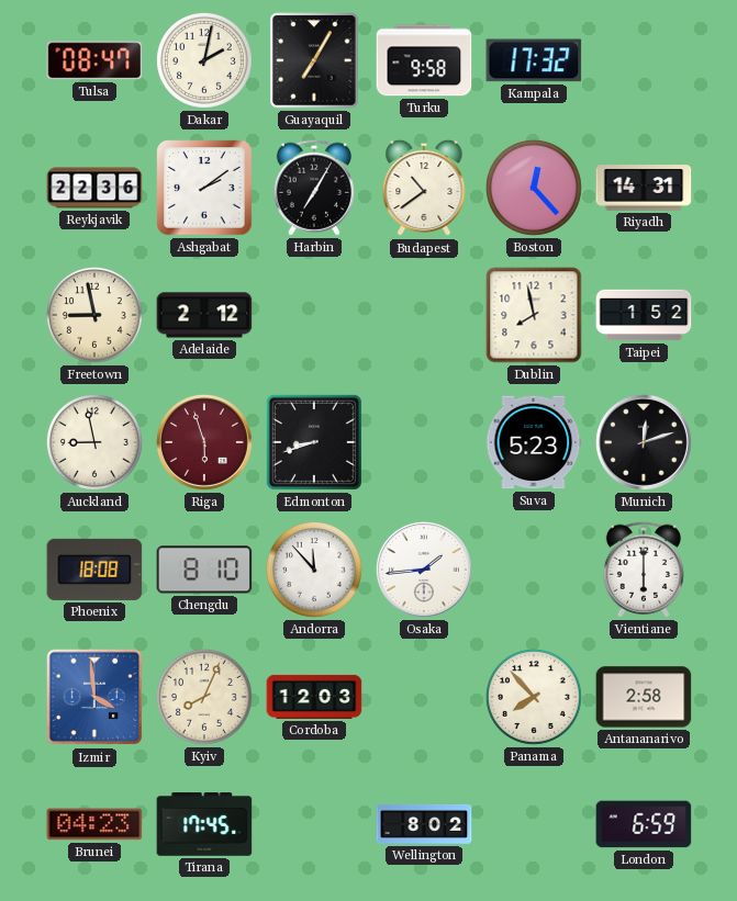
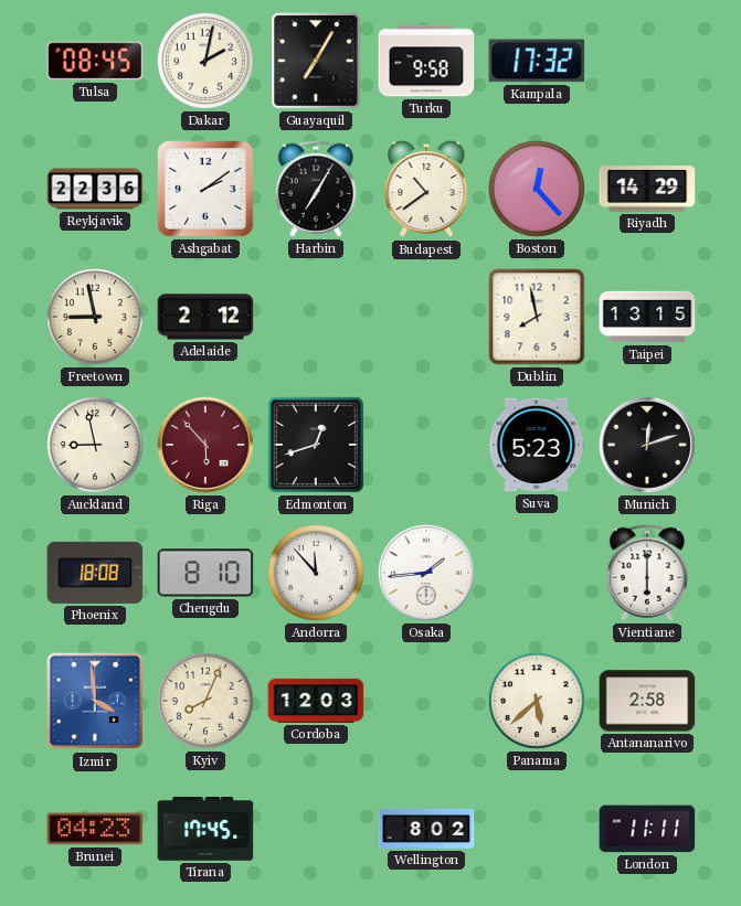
Tulsa: 08:47 -> 08:45 (95, 61)
Riyadh: 14:31 -> 14:29 (647, 189)
Taipei: 1:52 -> 13:15 (647, 317)
Riga: 5:57 -> 5:53 (205, 445)
Edmonton: 8:42 -> 12:42 (316, 445)
Panama: 7:53 -> 5:38 (537, 701)
London: 6:59 -> 11:11 (647, 829)
